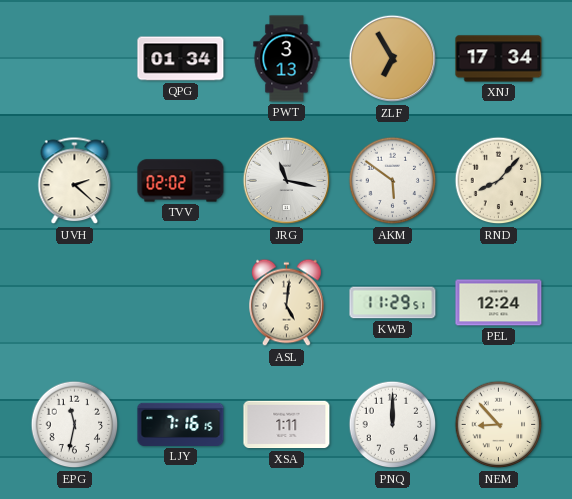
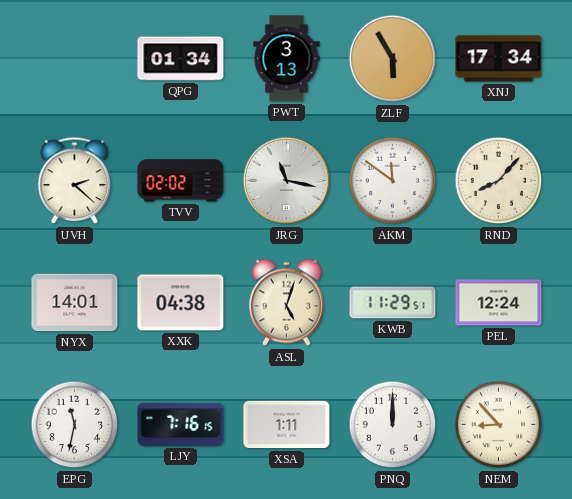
ZLF: 6:55 -> 5:55 (393, 59)
AKM: 5:51 -> 11:51 (393, 181)
NYX: none -> 14:01 (75, 303)
XXK: none -> 04:38 (181, 303)
ASL: 5:01 -> 5:03 (287, 303)
